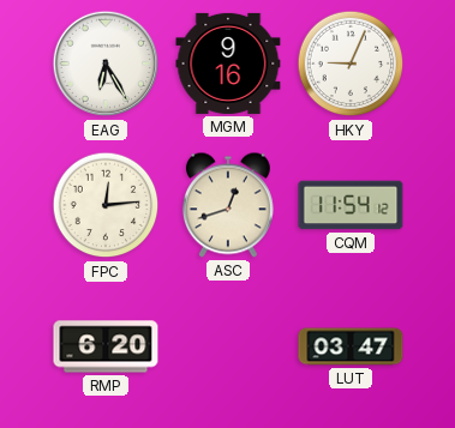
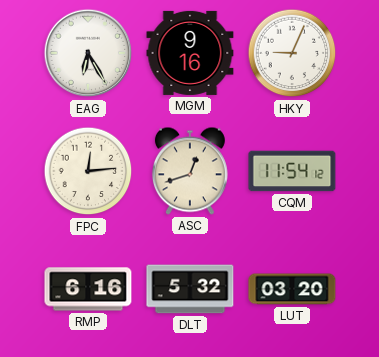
RMP: 6:20 -> 6:16 (88, 289)
DLT: none -> 5:32 (190, 289)
LUT: 03:47 -> 03:20 (292, 289)
